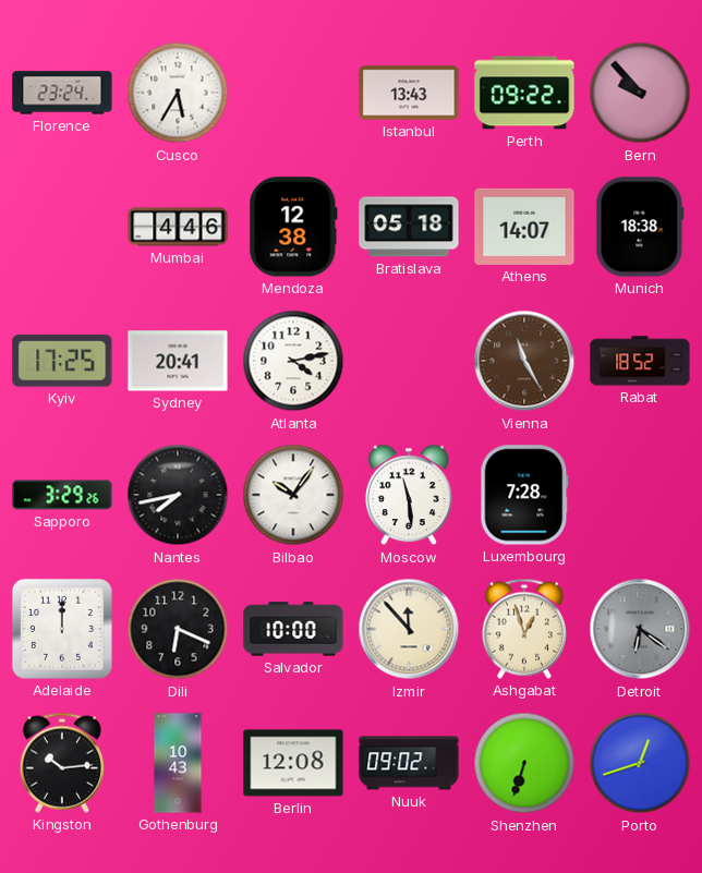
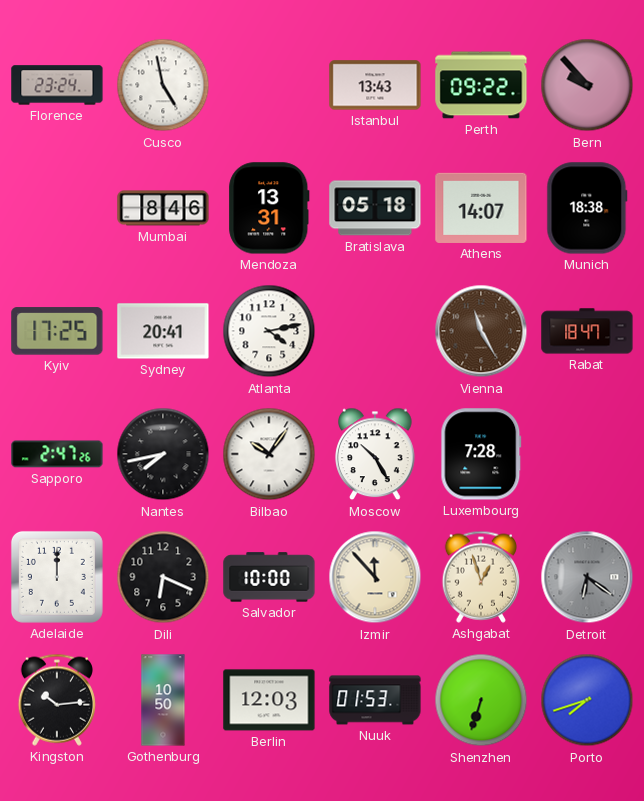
Cusco: 5:35 -> 4:58 (163, 85)
Mumbai: 4:46 -> 8:46 (163, 208)
Mendoza: 12:38 -> 13:31 (269, 208)
Rabat: 18:52 -> 18:47 (587, 331)
Sapporo: 3:29 -> 2:47 (57, 454)
Moscow: 11:29 -> 10:25 (375, 454)
Gothenburg: 10:43 -> 10:50 (163, 700)
Berlin: 12:08 -> 12:03 (269, 700)
Nuuk: 09:02 -> 01:53 (375, 700)
Porto: 12:42 -> 7:42 (587, 700)
